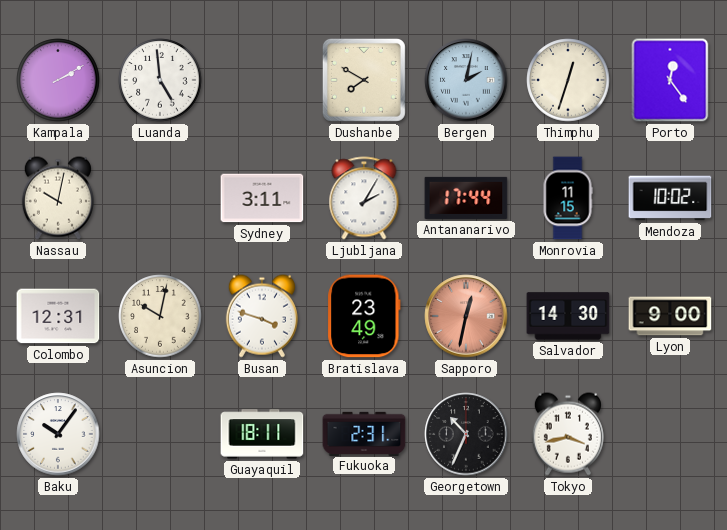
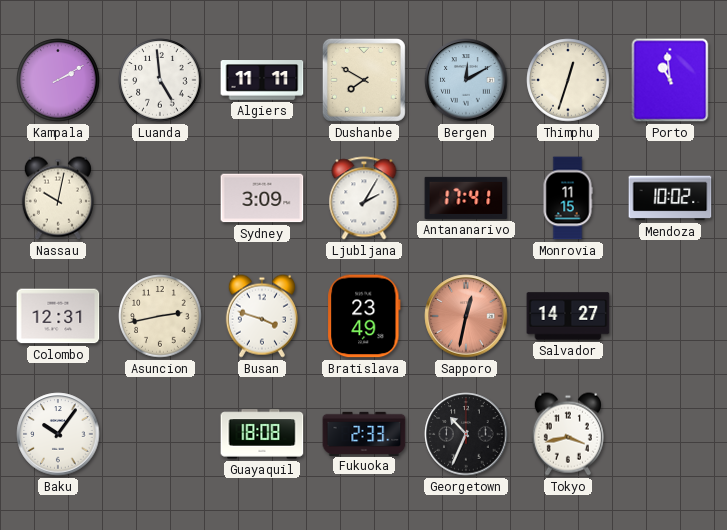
Algiers: none -> 11:11 (262, 81)
Bergen: 2:02 -> 12:10 (466, 80)
Porto: 12:24 -> 10:59 (670, 80)
Sydney: 3:11 -> 3:09 (262, 198)
Antananarivo: 17:44 -> 17:41 (466, 198)
Asuncion: 10:02 -> 2:43 (160, 316)
Salvador: 14:30 -> 14:27 (568, 316)
Lyon: 9:00 -> none (670, 316)
Guayaquil: 18:11 -> 18:08 (262, 434)
Fukuoka: 2:31 -> 2:33 (364, 433)
